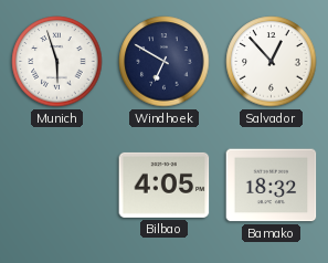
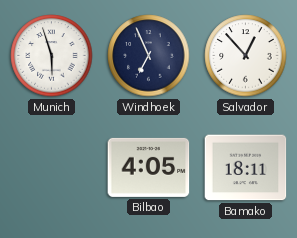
Windhoek: 6:50 -> 6:56 (149, 56)
Bamako: 18:32 -> 18:11 (246, 168)
